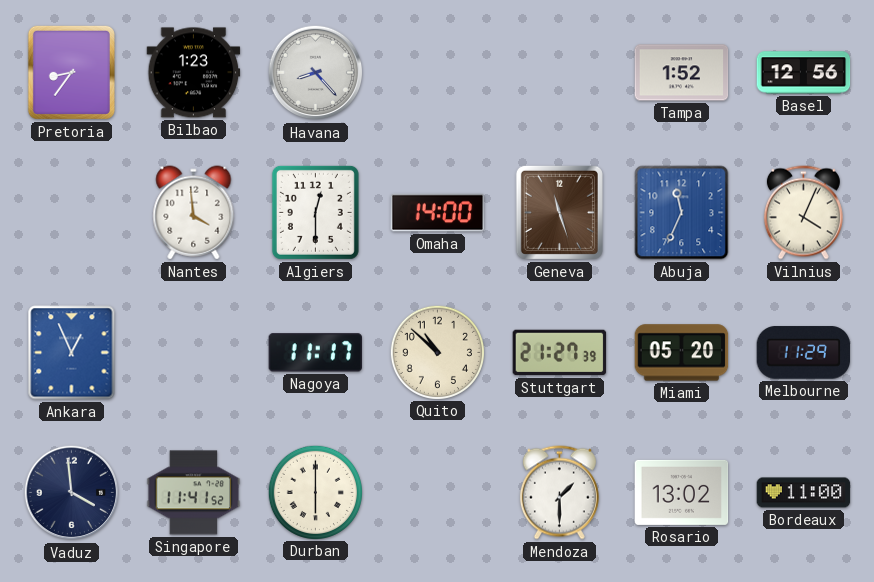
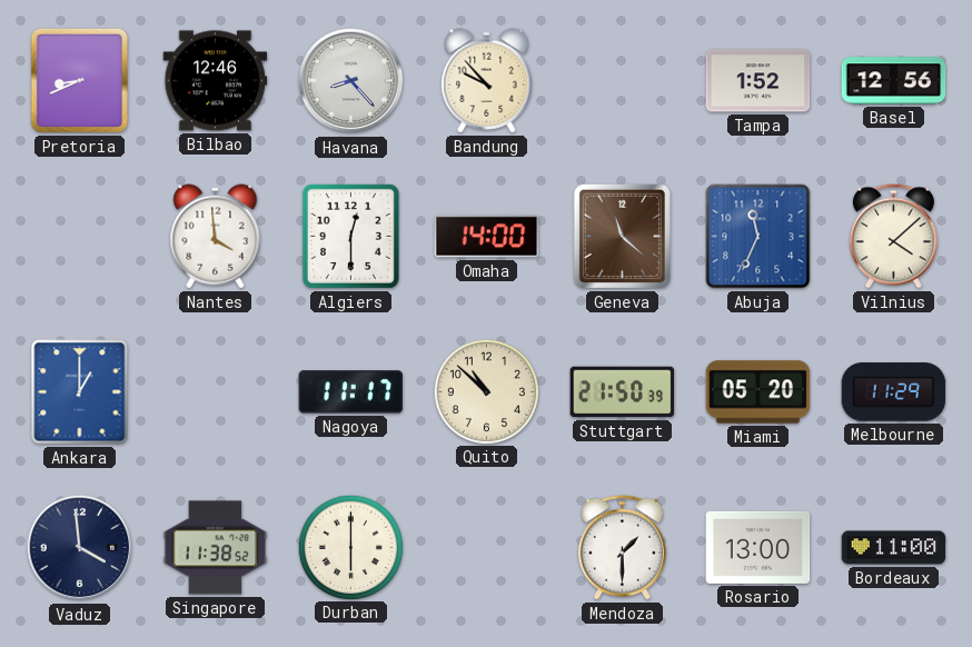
Pretoria: 8:36 -> 8:41 (79, 80)
Bilbao: 1:23 -> 12:46 (216, 81)
Bandung: none -> 9:53 (487, 81)
Geneva: 11:27 -> 11:22 (622, 236)
Vilnius: 4:04 -> 4:08 (893, 237)
Ankara: 12:56 -> 1:00 (80, 392)
Stuttgart: 21:27 -> 21:50 (623, 392)
Singapore: 11:41 -> 11:38 (216, 548)
Rosario: 13:02 -> 13:00 (758, 547)
